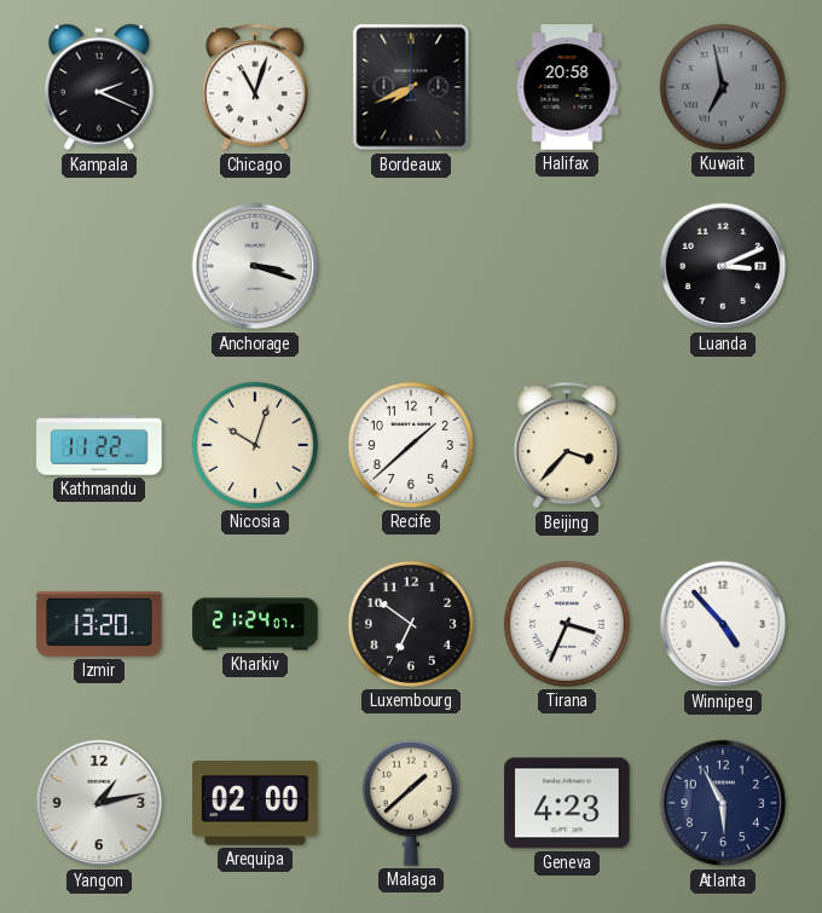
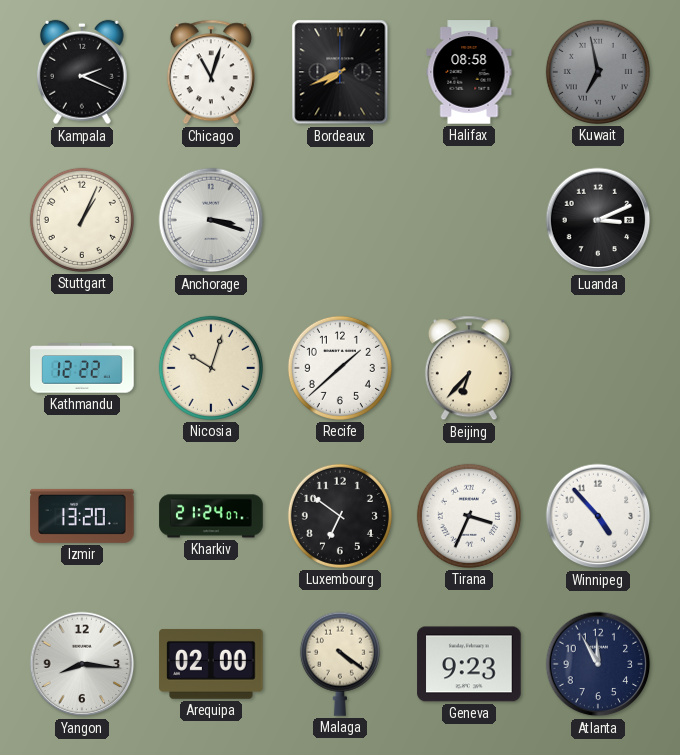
Halifax: 20:58 -> 08:58 (469, 72)
Stuttgart: none -> 1:04 (82, 220)
Kathmandu: 11:22 -> 12:22 (82, 368)
Beijing: 3:37 -> 6:37 (469, 368)
Yangon: 1:13 -> 8:16 (82, 664)
Malaga: 1:38 -> 4:21 (340, 664)
Geneva: 4:23 -> 9:23 (469, 664)
Atlanta: 5:55 -> 11:55 (598, 664)
